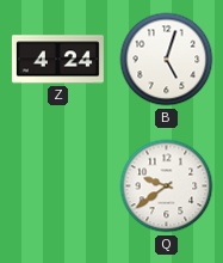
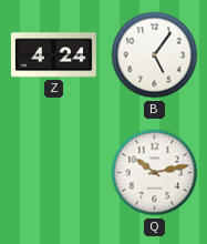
B: 5:03 -> 5:06 (155, 55)
Q: 9:39 -> 10:13 (155, 173)
